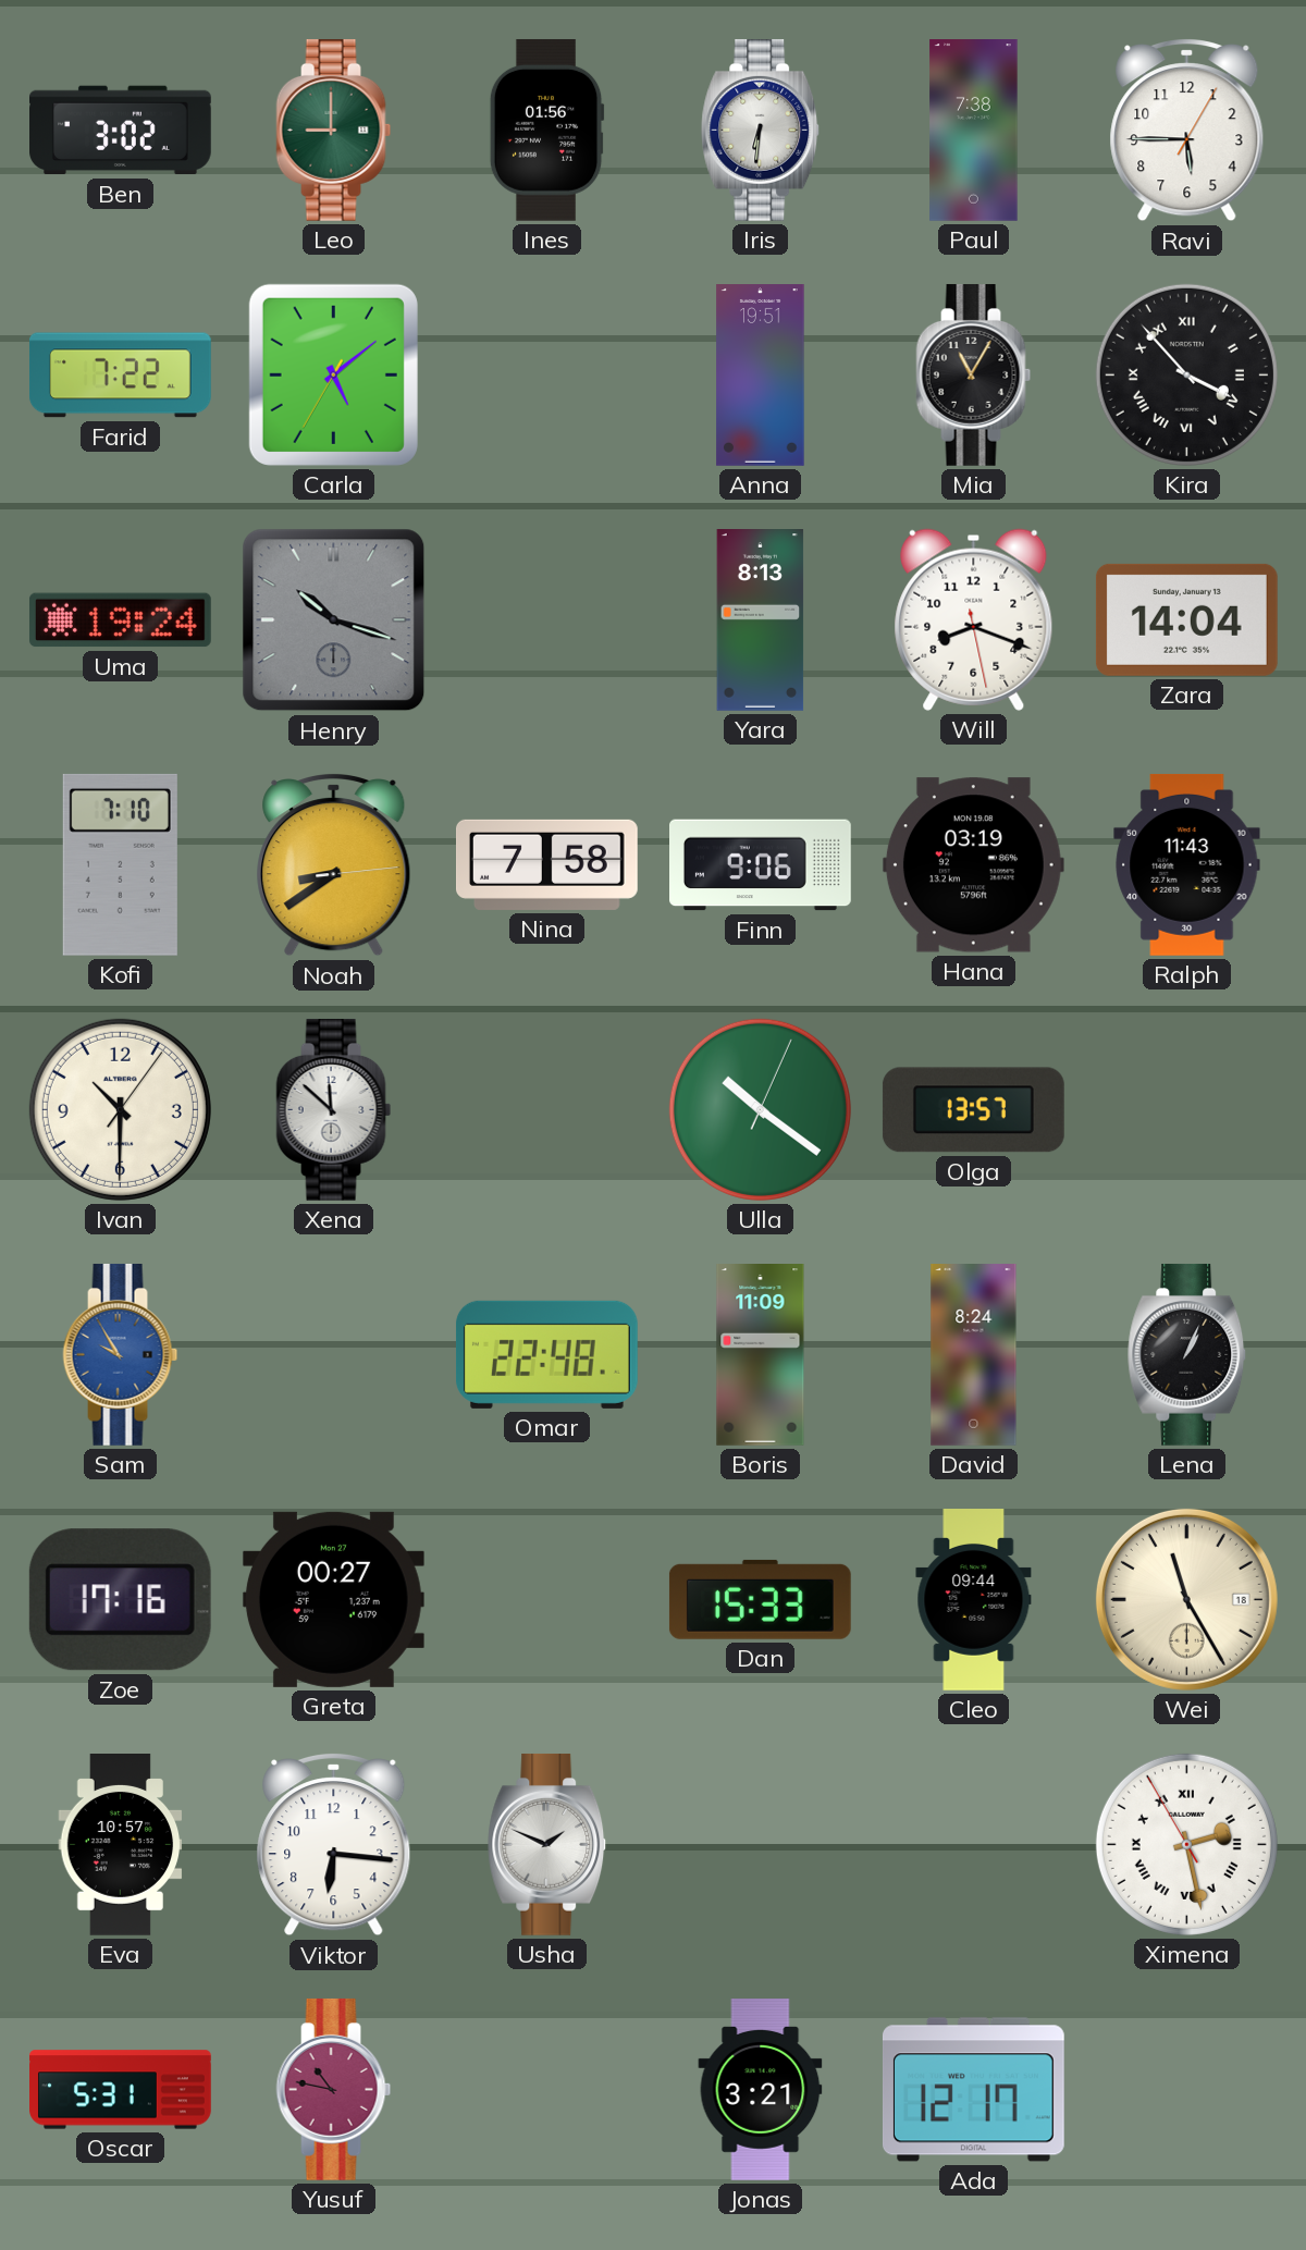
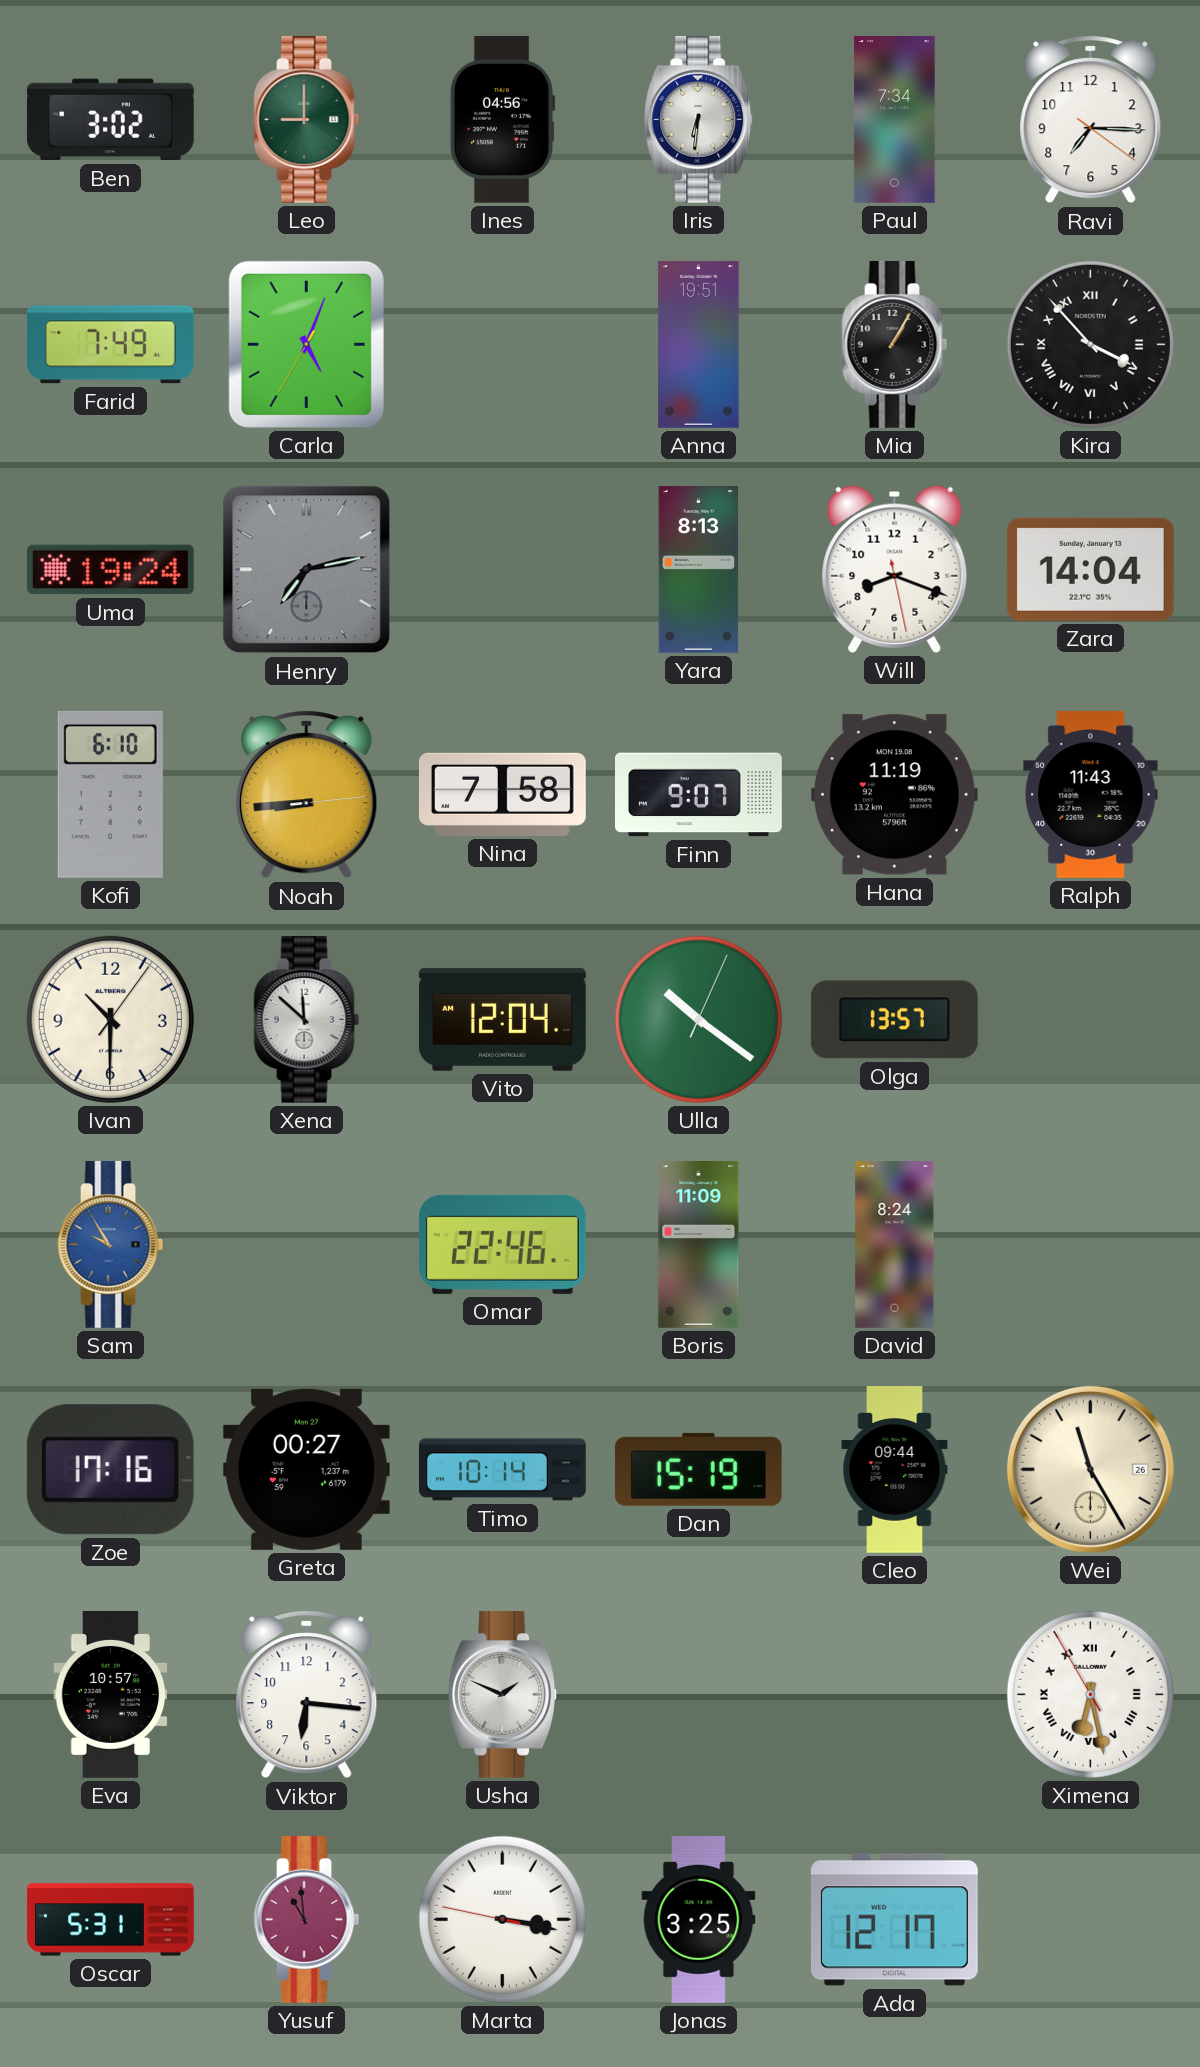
Ines: 01:56 -> 04:56 (502, 119)
Paul: 7:38 -> 7:34 (895, 120)
Ravi: 5:45 -> 7:15 (1091, 120)
Farid: 7:22 -> 7:49 (110, 345)
Carla: 5:08 -> 5:03 (306, 344)
Mia: 11:05 -> 1:05 (895, 344)
Henry: 10:18 -> 7:13 (307, 570)
Kofi: 7:10 -> 6:10 (110, 794)
Noah: 8:39 -> 8:44 (307, 795)
Finn: 9:06 -> 9:07 (699, 795)
Hana: 03:19 -> 11:19 (894, 795)
Vito: none -> 12:04 (502, 1019)
Omar: 22:48 -> 22:46 (502, 1244)
Lena: 1:04 -> none (1187, 1354)
Timo: none -> 10:14 (503, 1470)
Dan: 15:33 -> 15:19 (698, 1469)
Wei date: 18 -> 26 (1090, 1469)
Ximena: 2:27 -> 6:27 (1090, 1694)
Yusuf: 10:47 -> 10:59 (307, 1919)
Marta: none -> 3:16 (502, 1919)
Jonas: 3:21 -> 3:25 (699, 1920)
